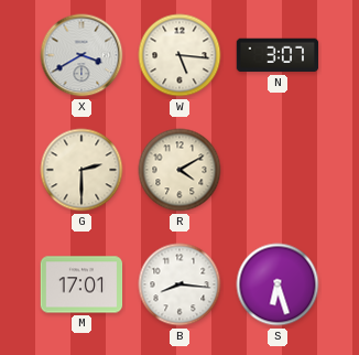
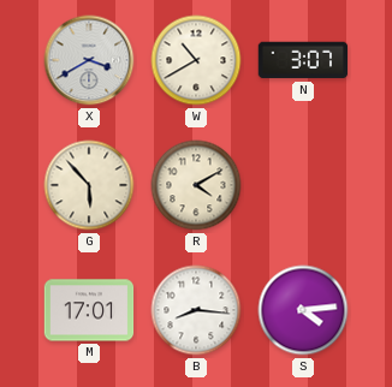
W: 5:16 -> 10:40 (196, 60)
G: 2:30 -> 5:53 (89, 185)
S: 6:27 -> 4:14 (303, 310)
